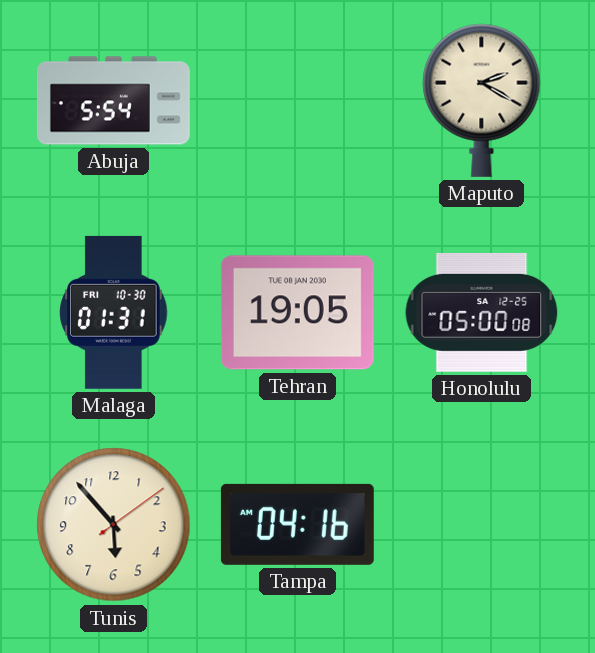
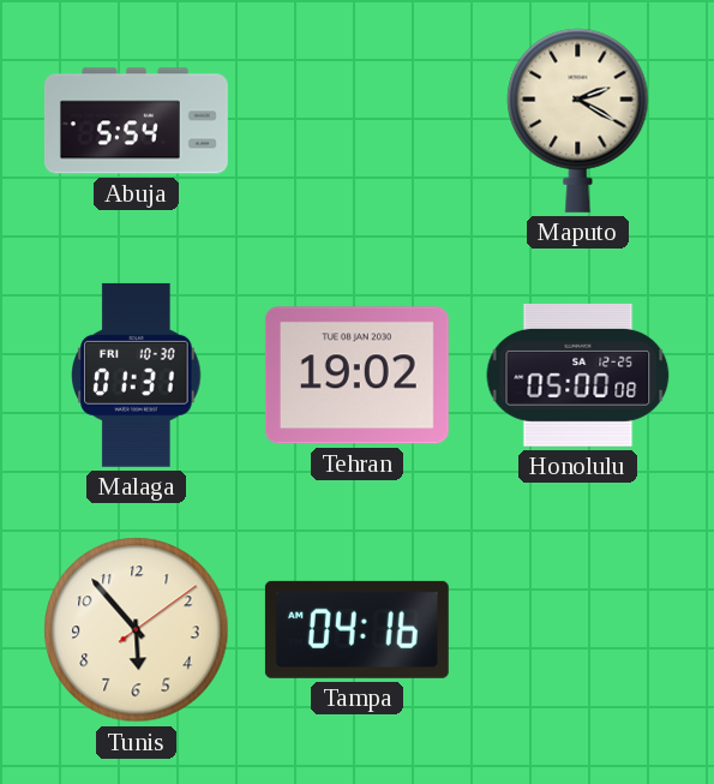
Tehran: 19:05 -> 19:02 (356, 376)
